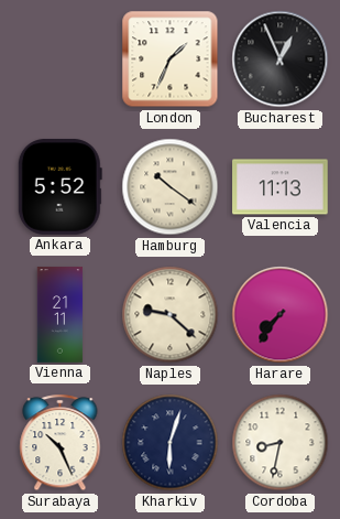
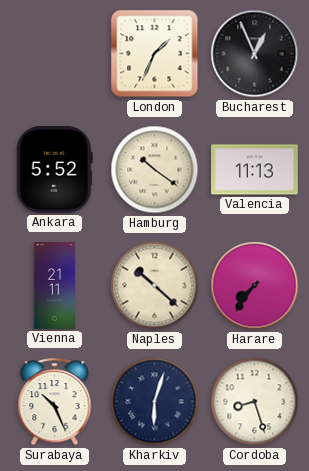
Naples: 9:22 -> 10:22 (155, 286)
Cordoba: 8:32 -> 8:27 (255, 402)
